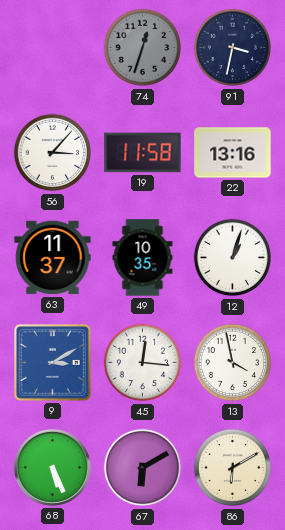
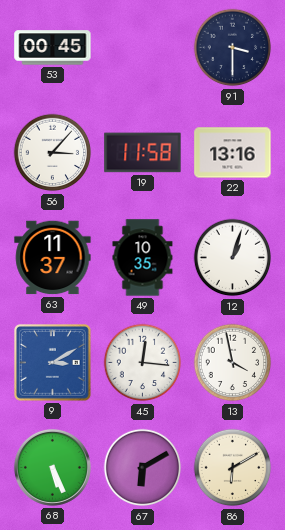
53: none -> 00:45 (53, 48)
74: 12:33 -> none (143, 48)
91: 3:32 -> 3:30 (233, 48)
